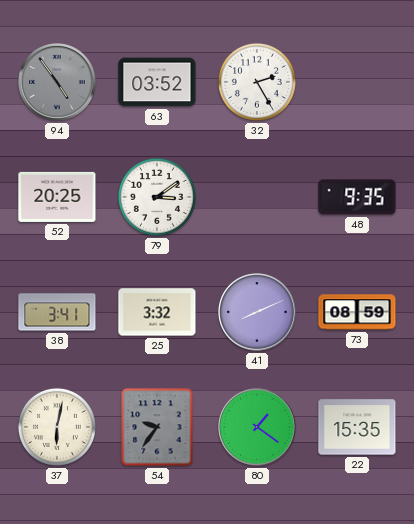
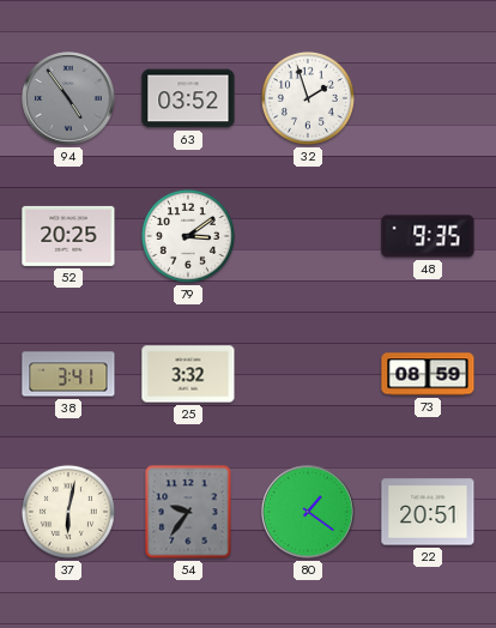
32: 2:25 -> 1:57 (308, 98)
41: 8:11 -> none (257, 312)
22: 15:35 -> 20:51 (428, 512)
